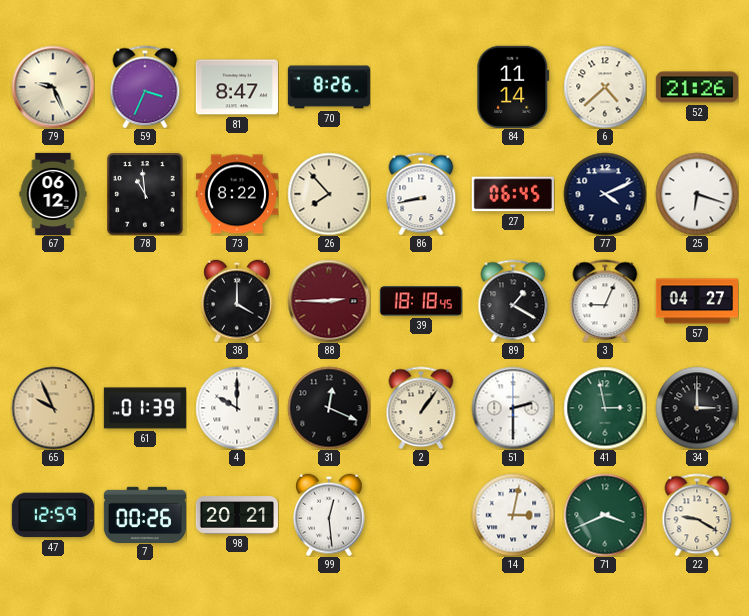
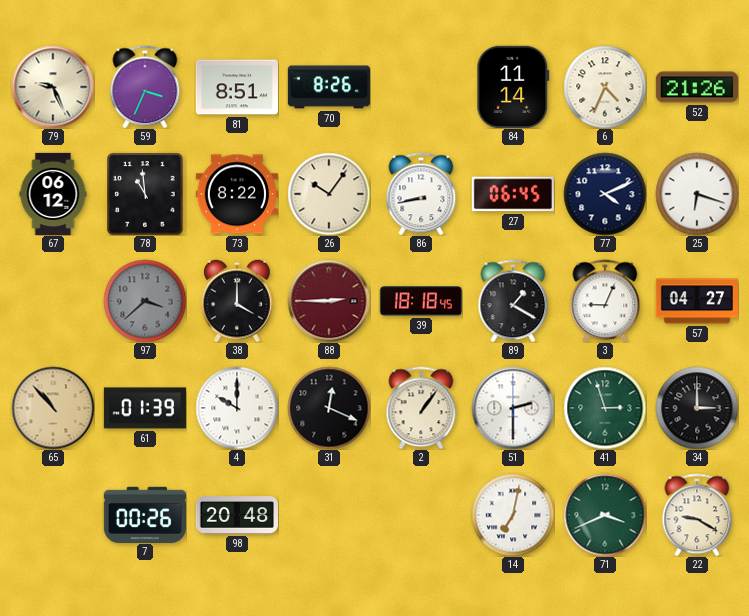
81: 8:47 -> 8:51 (237, 87)
6: 4:38 -> 4:34 (605, 87)
26: 7:53 -> 10:06 (329, 194)
97: none -> 3:38 (145, 301)
65: 9:56 -> 10:53 (53, 408)
41: 2:58 -> 2:57 (605, 408)
47: 12:59 -> none (53, 515)
98: 20:21 -> 20:48 (236, 515)
99: 12:29 -> none (329, 515)
14: 3:02 -> 7:02 (513, 515)
